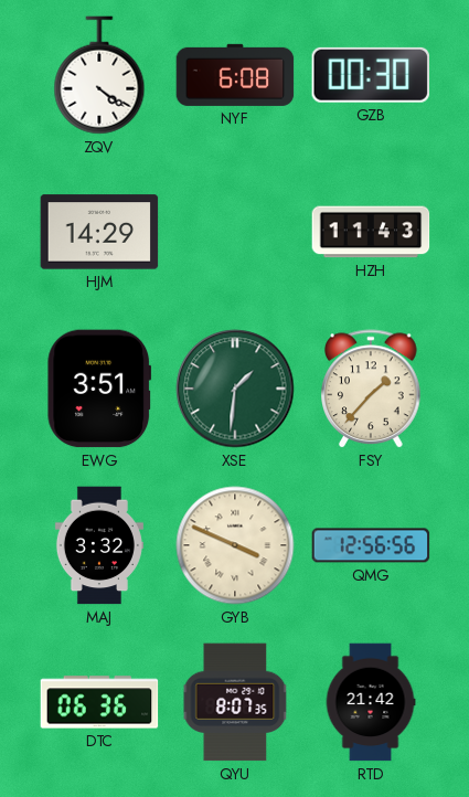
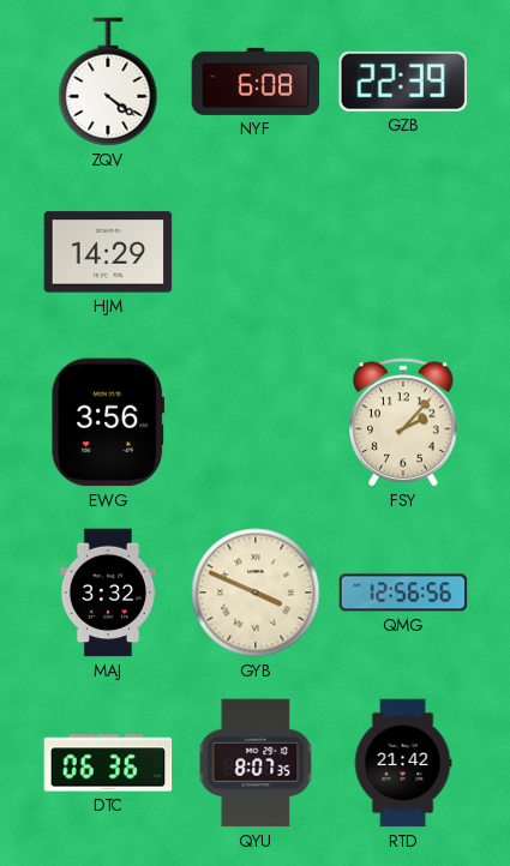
GZB: 00:30 -> 22:39 (402, 82)
HZH: 11:43 -> none (371, 232)
EWG: 3:51 -> 3:56 (108, 422)
XSE: 1:31 -> none (235, 389)
FSY: 1:37 -> 2:07 (403, 423)
